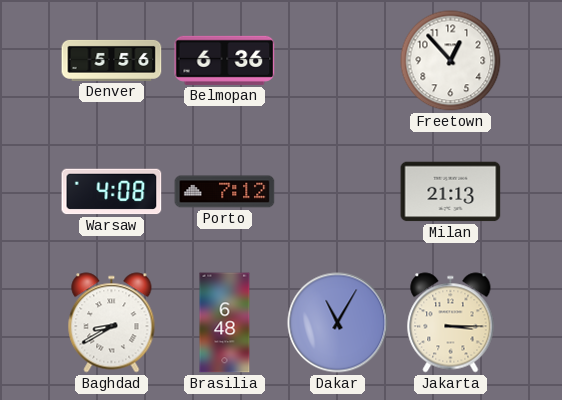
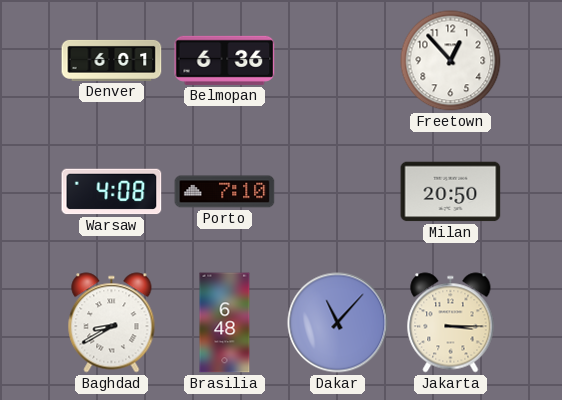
Denver: 5:56 -> 6:01 (112, 60)
Porto: 7:12 -> 7:10 (225, 192)
Milan: 21:13 -> 20:50 (451, 192)
Dakar: 11:05 -> 11:07 (338, 323)
